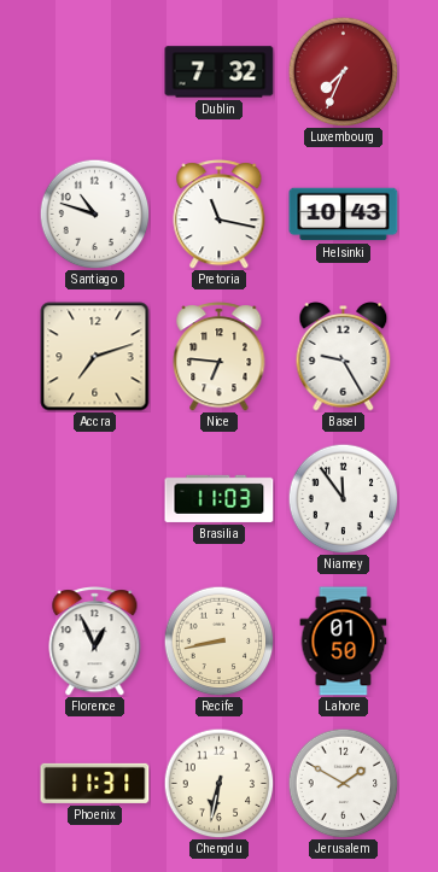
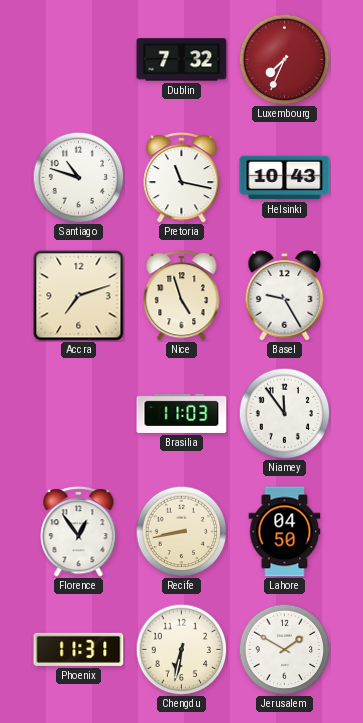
Nice: 6:46 -> 4:57 (182, 296)
Florence: 12:56 -> 12:54 (79, 532)
Lahore: 01:50 -> 04:50 (285, 532)
